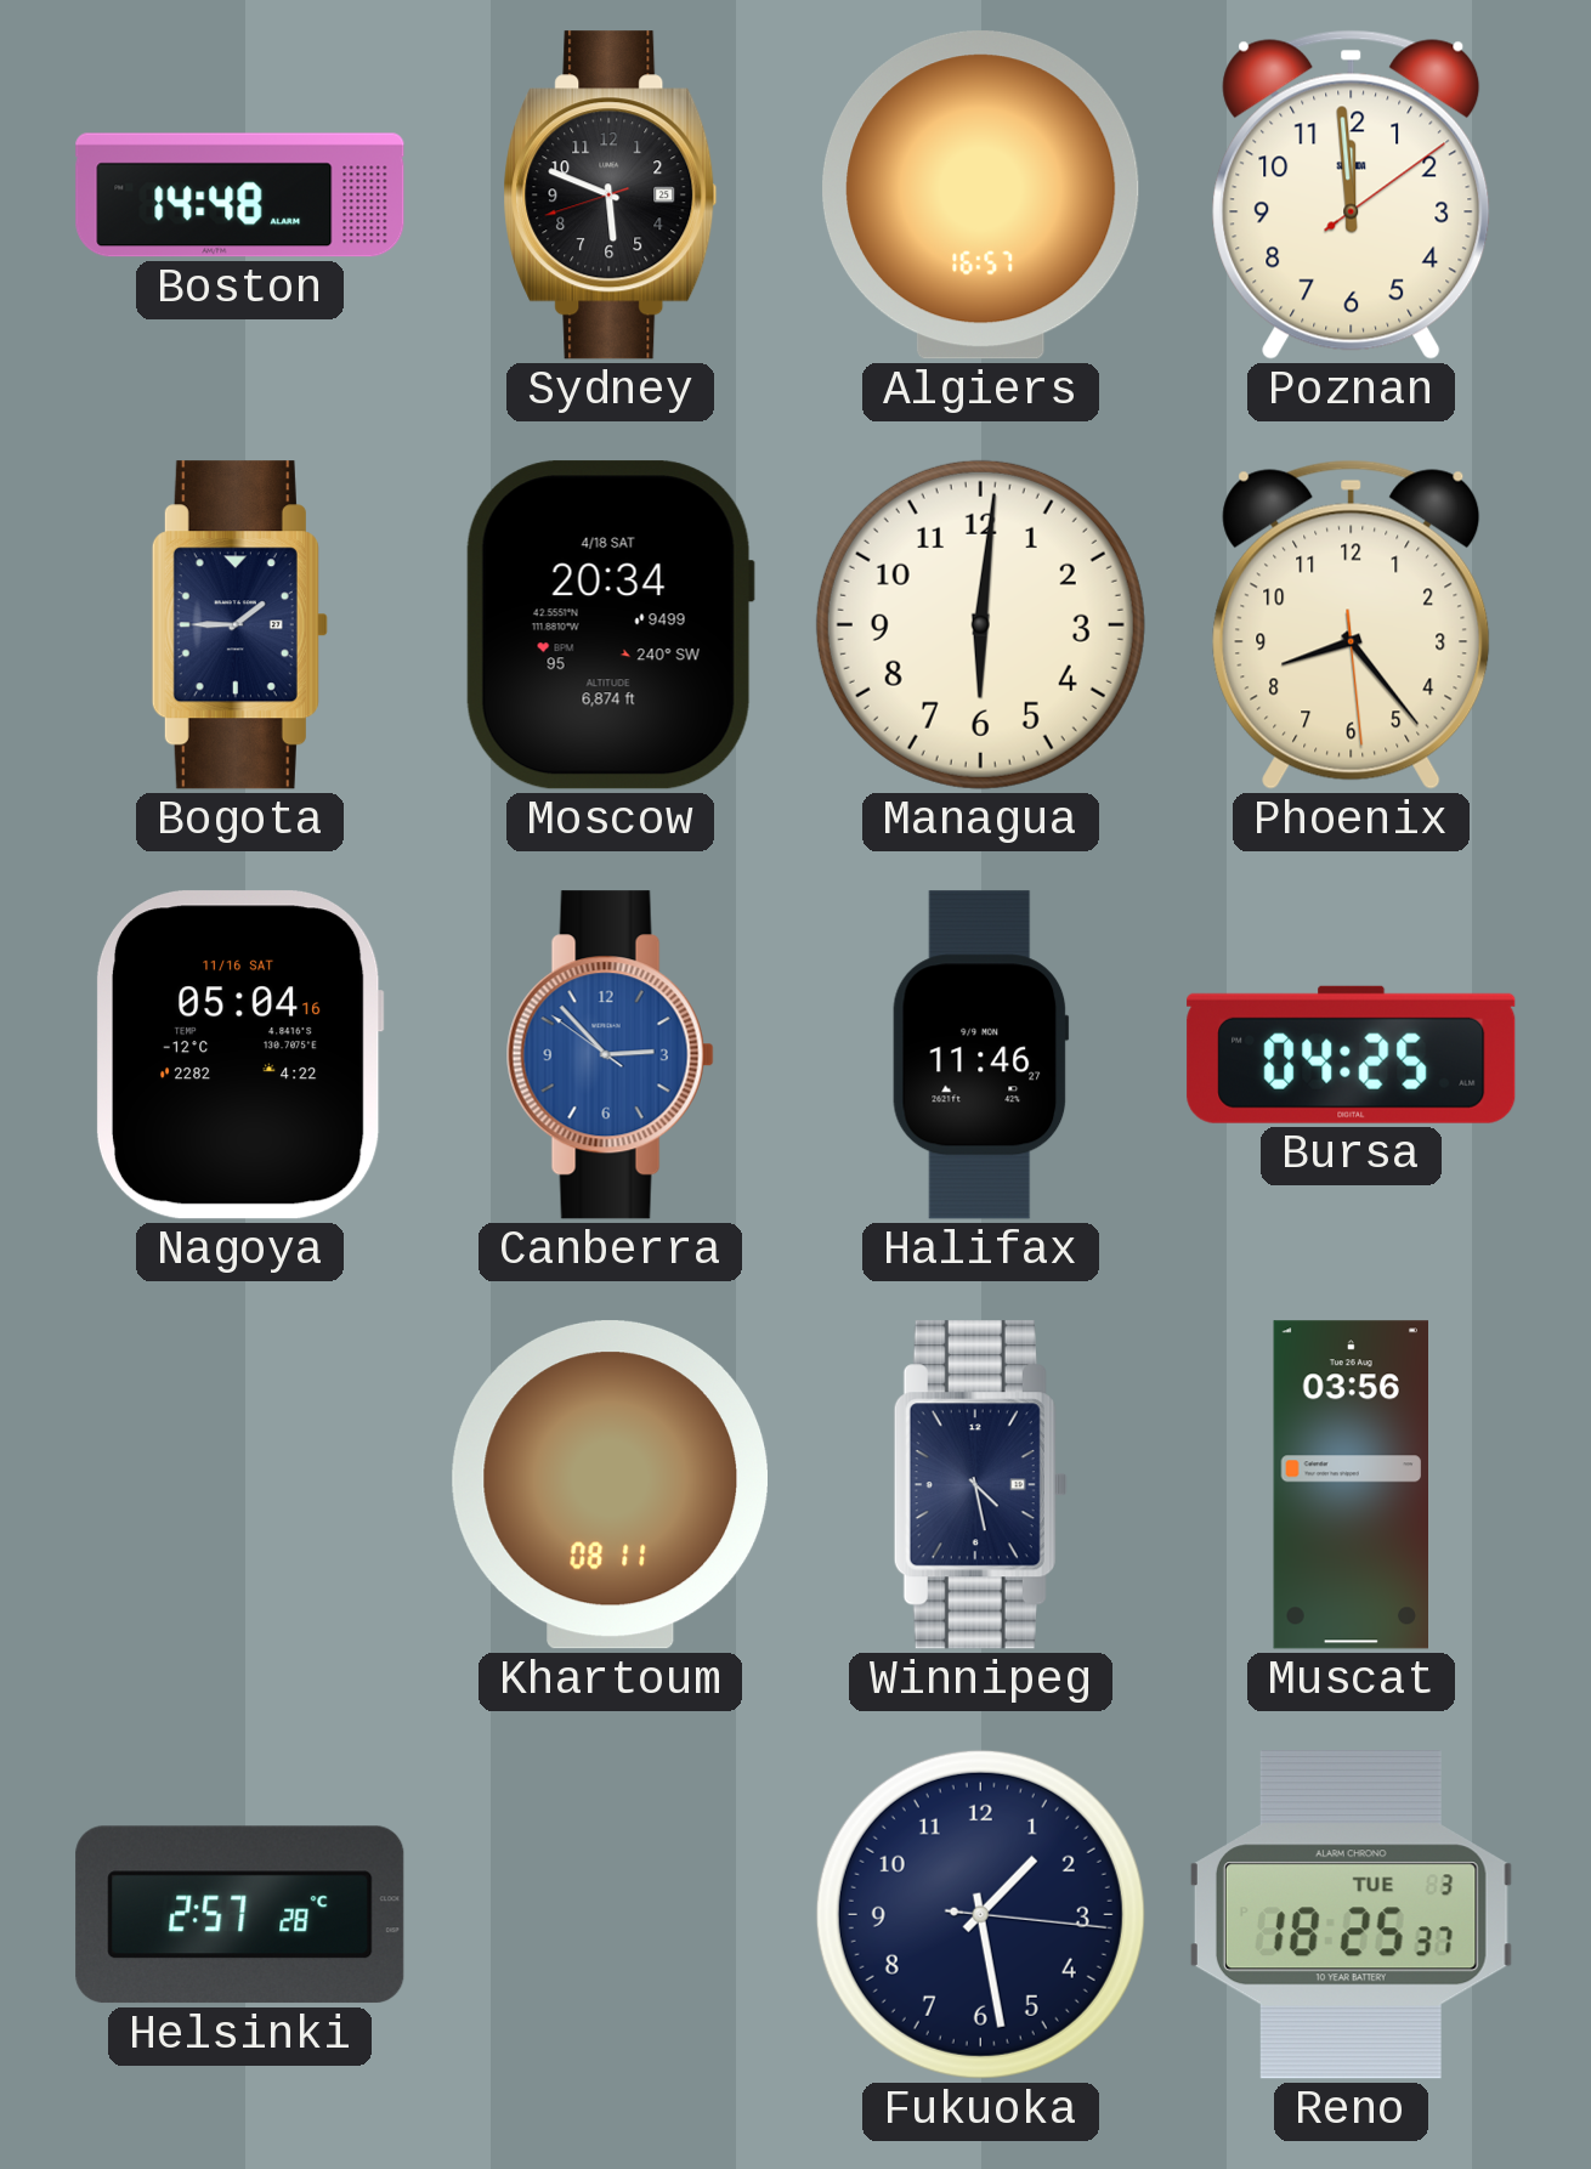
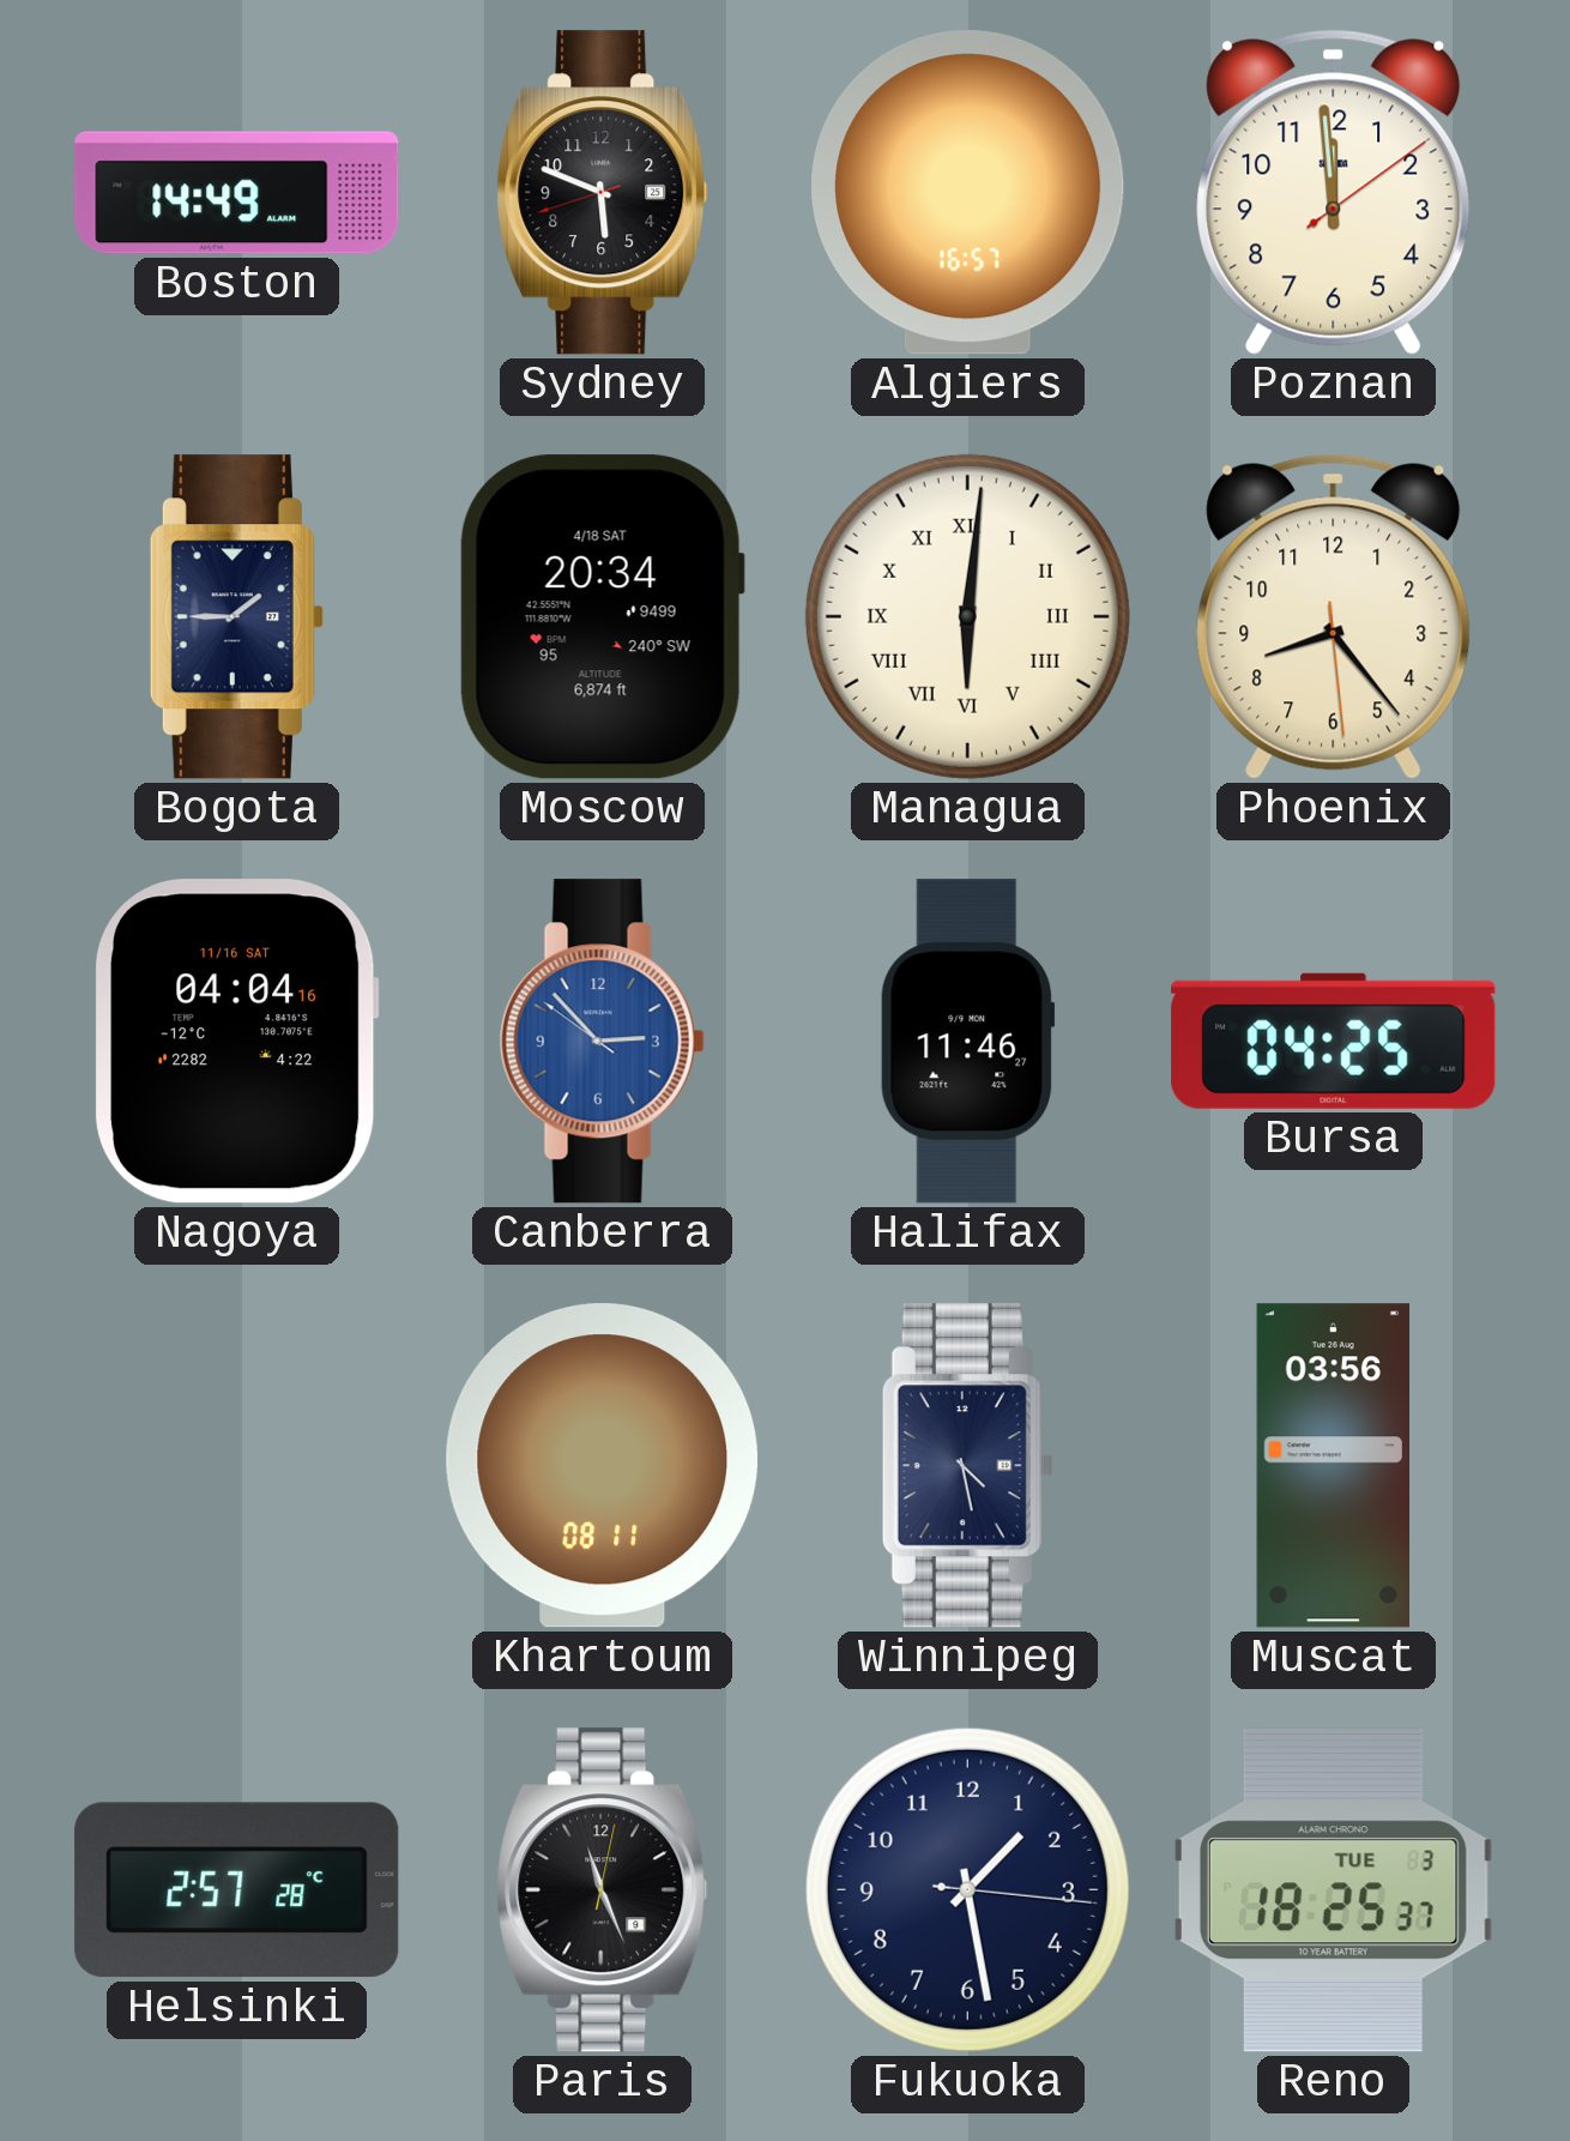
Boston: 14:48 -> 14:49 (237, 193)
Managua numerals: Arabic -> Roman (967, 616)
Nagoya: 05:04 -> 04:04 (236, 1042)
Paris: none -> 11:26 (603, 1890)
